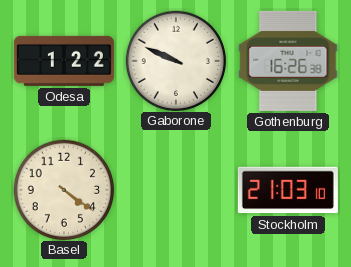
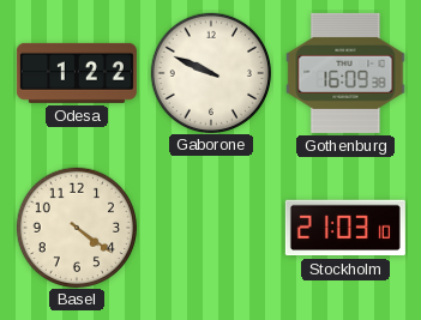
Gothenburg: 16:26 -> 16:09 (345, 73)
